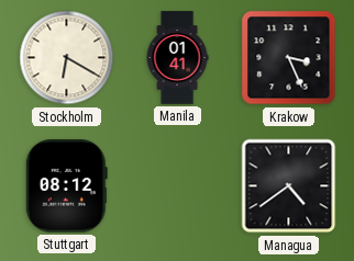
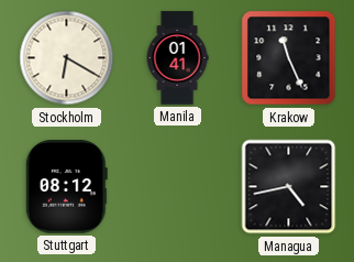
Krakow: 3:26 -> 11:26 (289, 58)
Managua: 4:39 -> 4:43 (289, 187)
